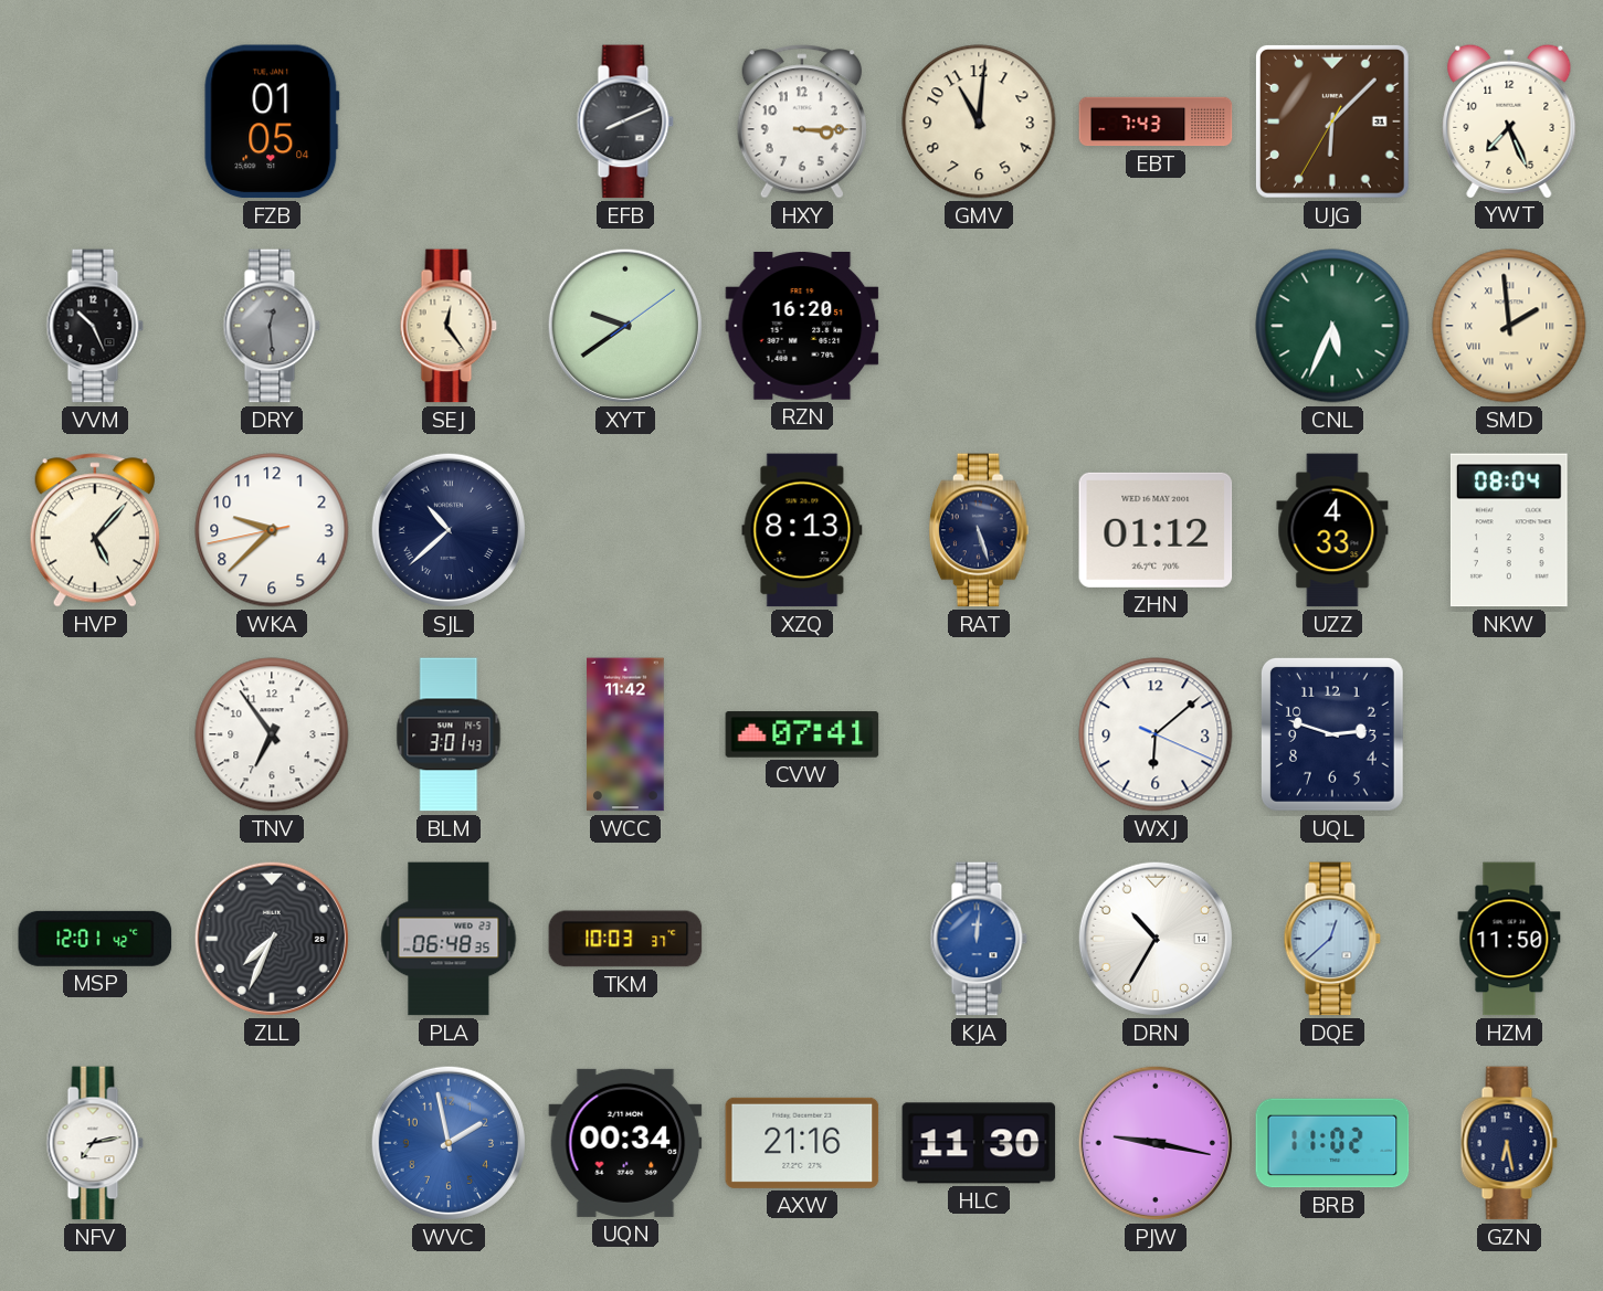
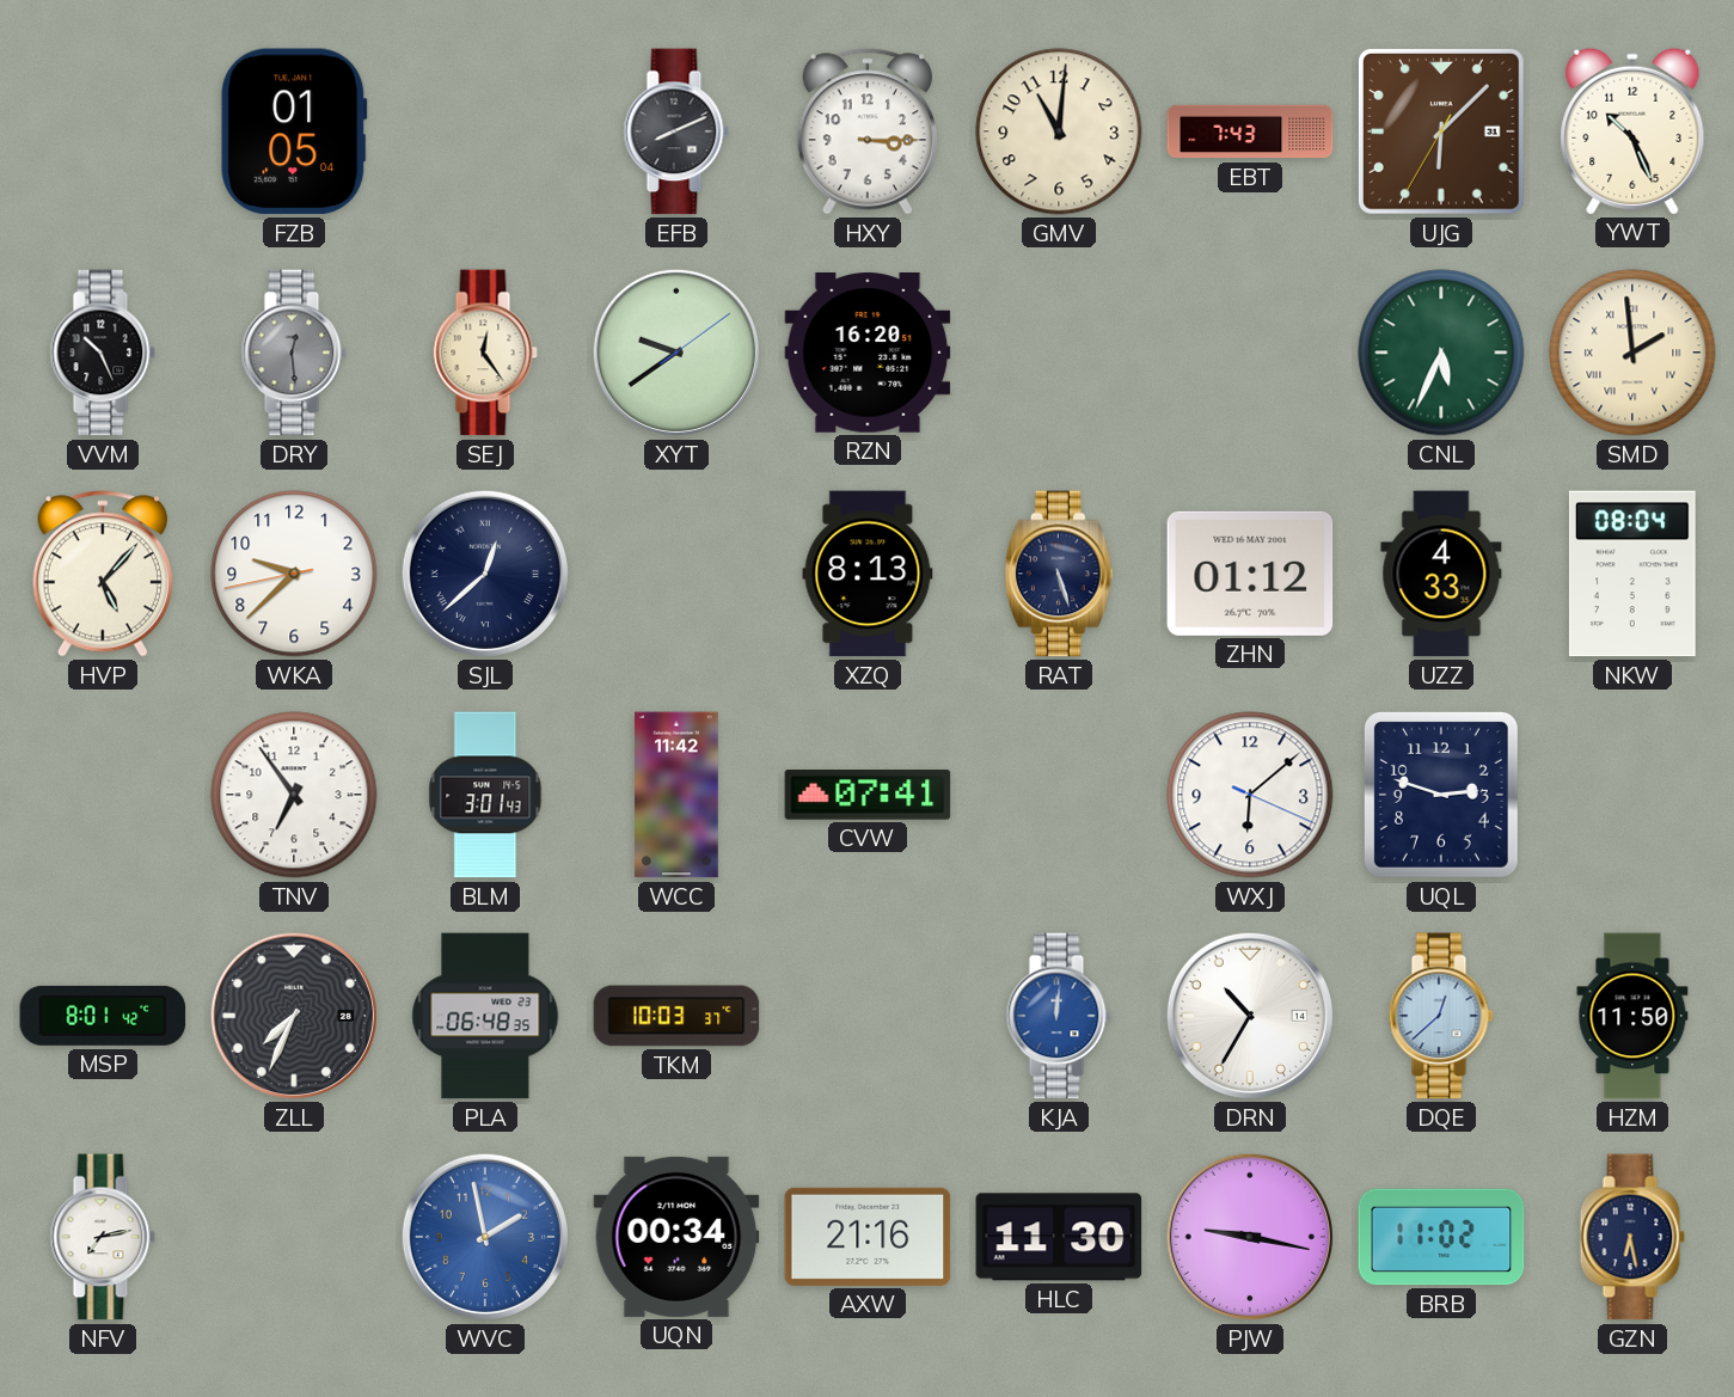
YWT: 7:26 -> 10:26 (1632, 130)
SJL: 10:38 -> 12:38 (485, 574)
MSP: 12:01 -> 8:01 (103, 1016)
